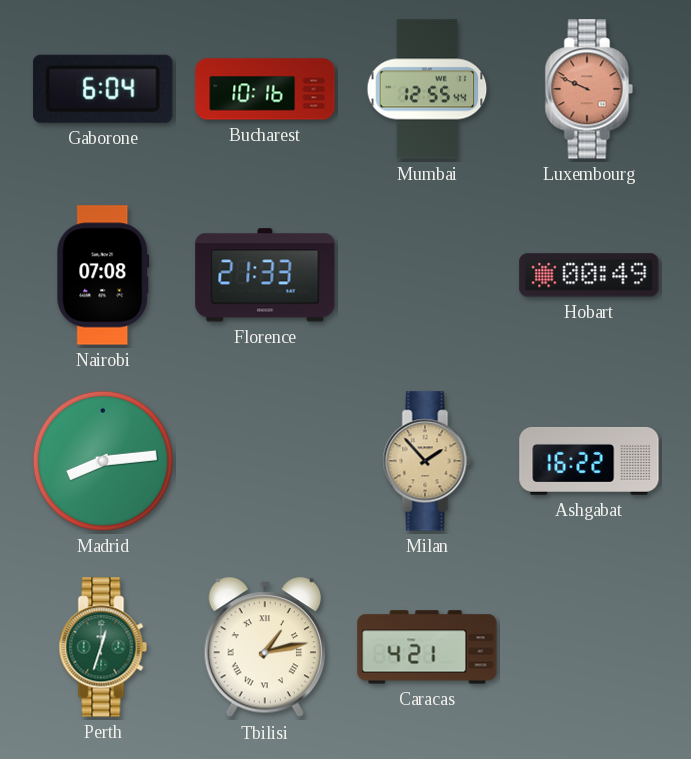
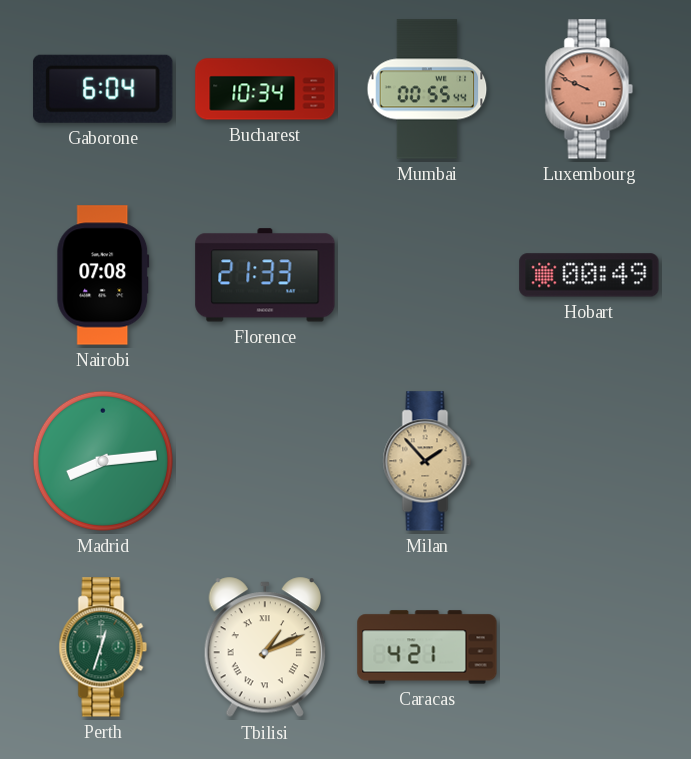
Bucharest: 10:16 -> 10:34 (265, 89)
Mumbai: 12:55 -> 00:55 (427, 89)
Ashgabat: 16:22 -> none (589, 461)
Tbilisi: 1:13 -> 1:11 (264, 648)
